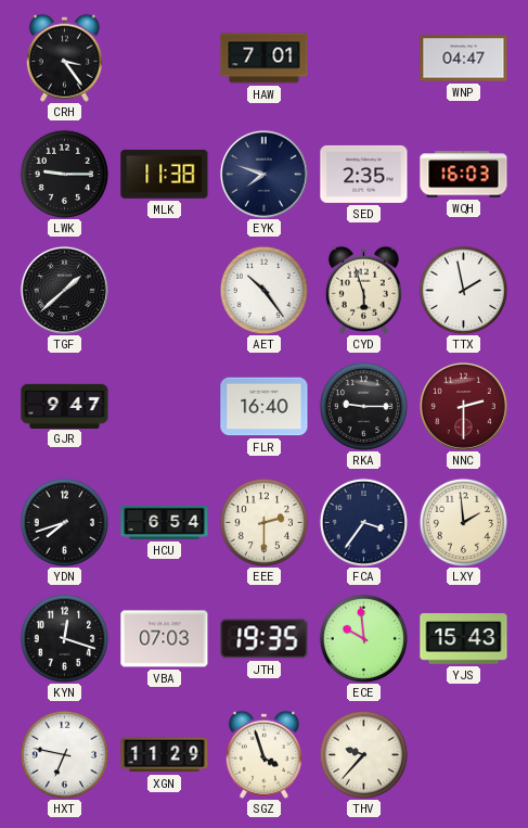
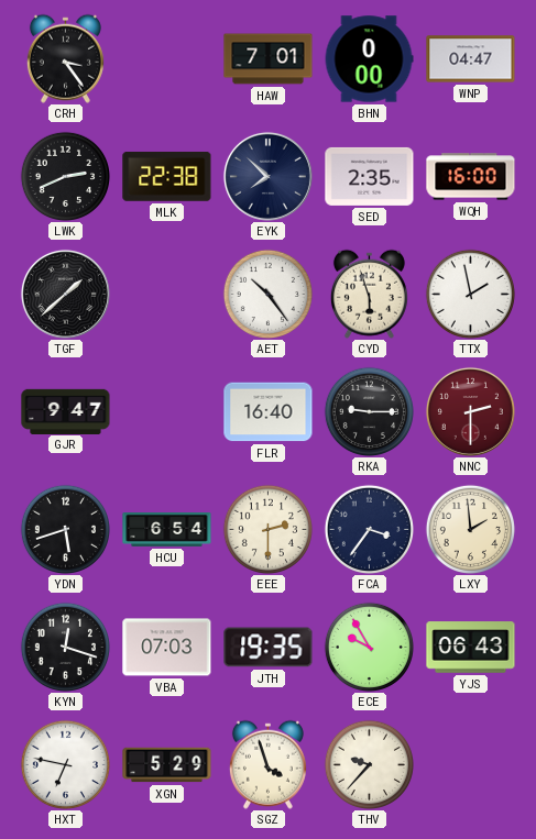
BHN: none -> 0:00 (369, 59)
LWK: 9:15 -> 2:41 (65, 176)
MLK: 11:38 -> 22:38 (167, 176)
EYK: 7:48 -> 7:52 (267, 176)
WQH: 16:03 -> 16:00 (471, 177)
YDN: 7:42 -> 5:42 (65, 529)
ECE: 9:59 -> 9:55 (369, 647)
YJS: 15:43 -> 06:43 (471, 648)
XGN: 11:29 -> 5:29 (167, 765)
